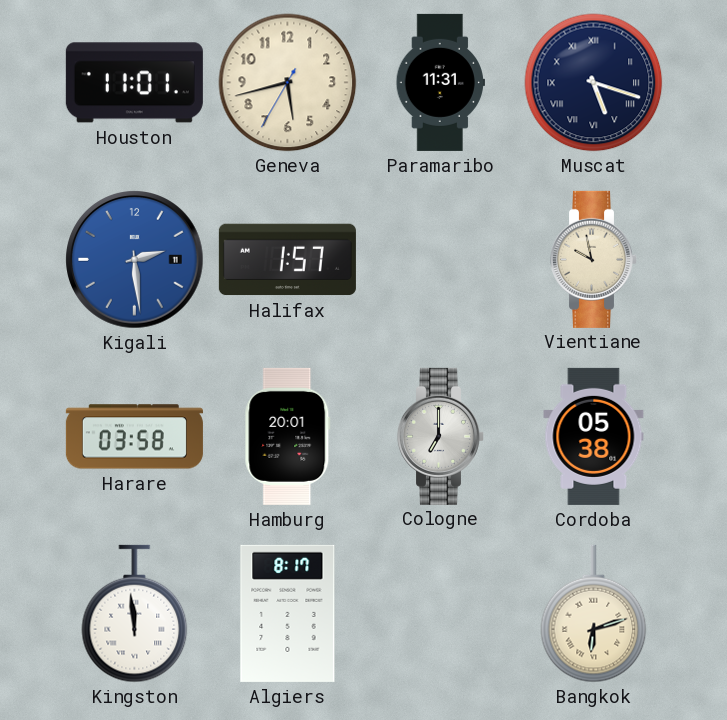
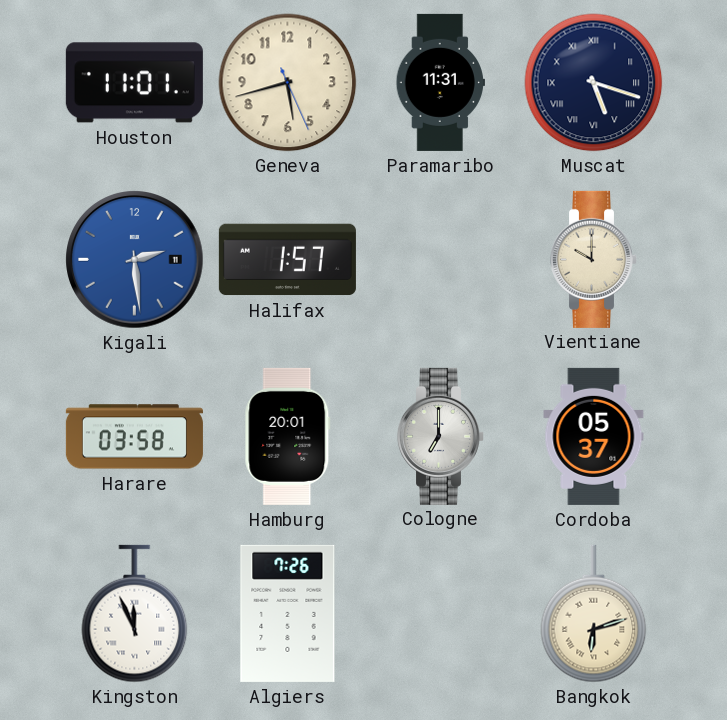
Geneva: 5:42:35 -> 5:42:26 (288, 83)
Vientiane: 9:58 -> 10:00 (593, 259)
Cordoba: 05:38 -> 05:37 (594, 436)
Kingston: 11:59 -> 11:56 (135, 614)
Algiers: 8:17 -> 7:26 (288, 613)
